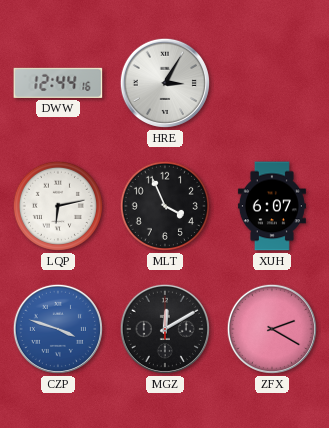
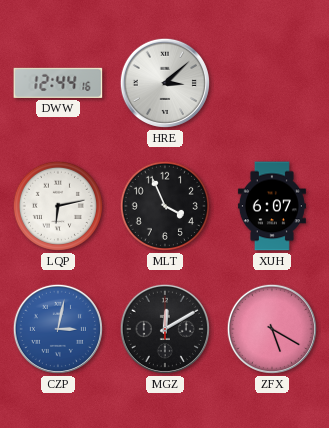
HRE: 3:05 -> 3:08 (165, 83)
CZP: 3:48 -> 3:02 (58, 329)
ZFX: 2:20 -> 5:20 (272, 329)
